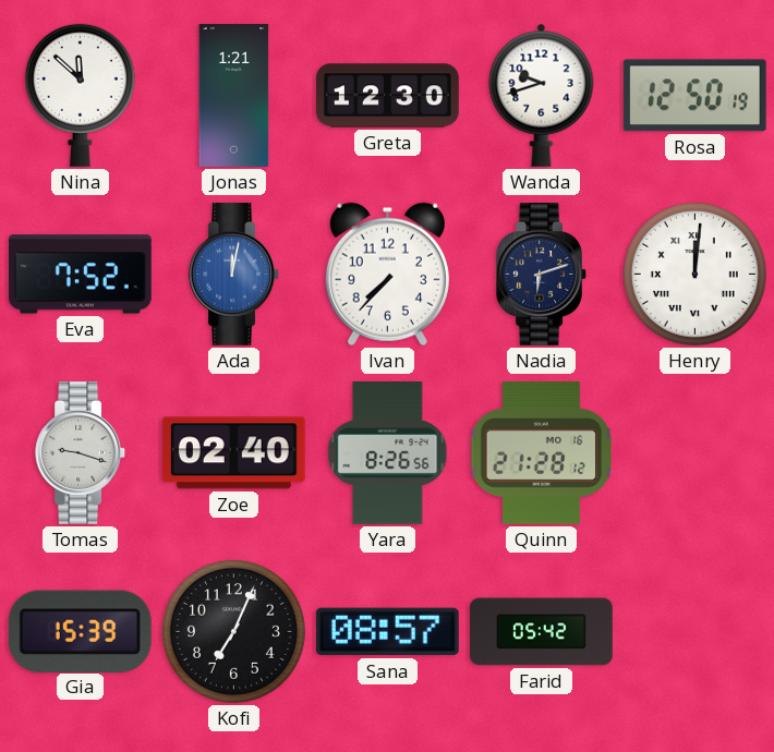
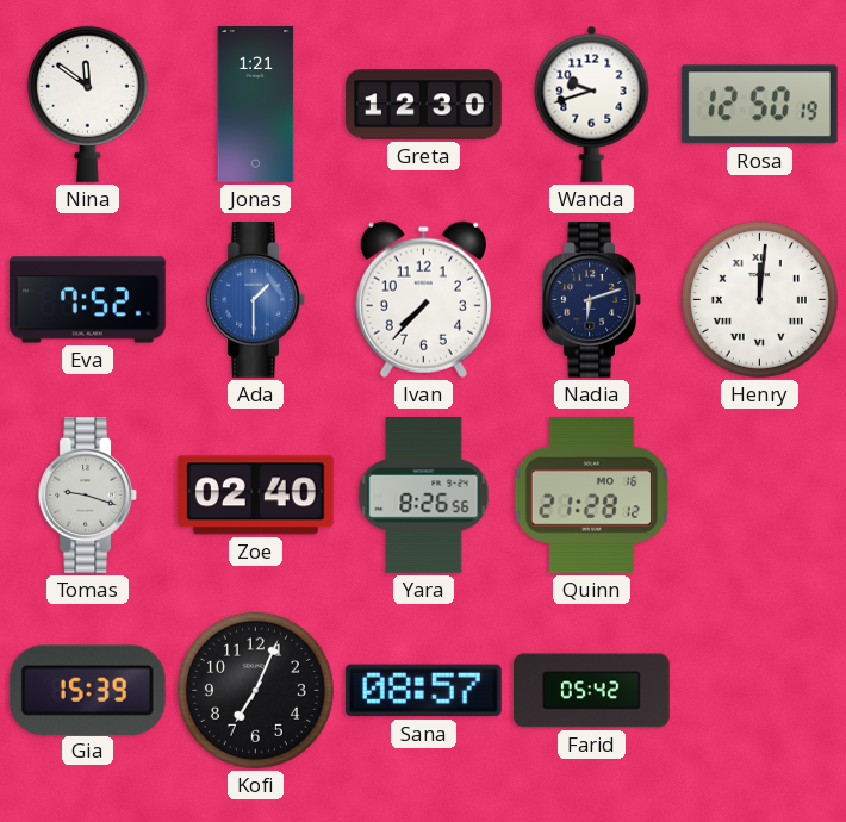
Nina: 11:52 -> 11:51 (87, 104)
Ada: 12:02 -> 1:30 (255, 300)
